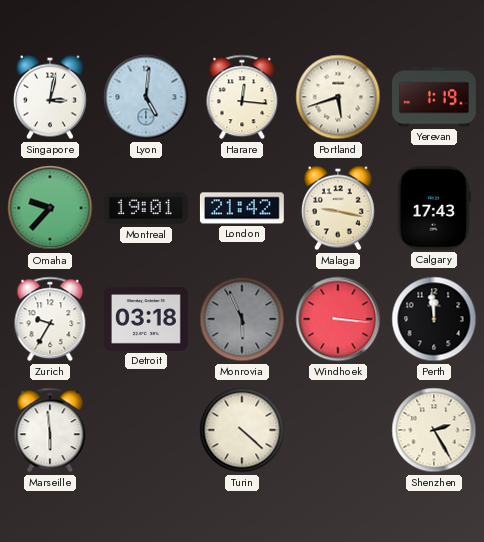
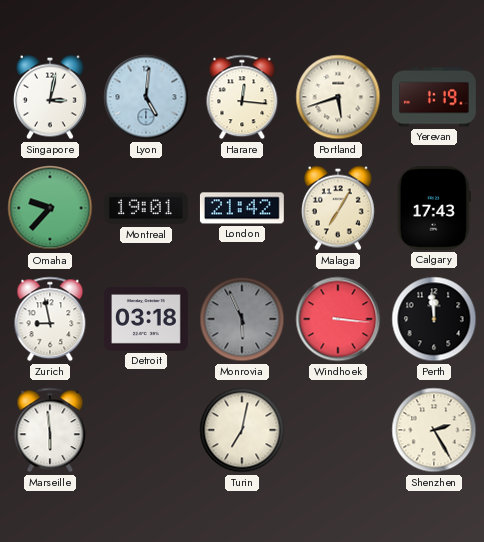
Malaga: 9:17 -> 7:05 (338, 208)
Zurich: 9:35 -> 8:58 (50, 319)
Turin: 4:22 -> 7:02 (242, 430)
